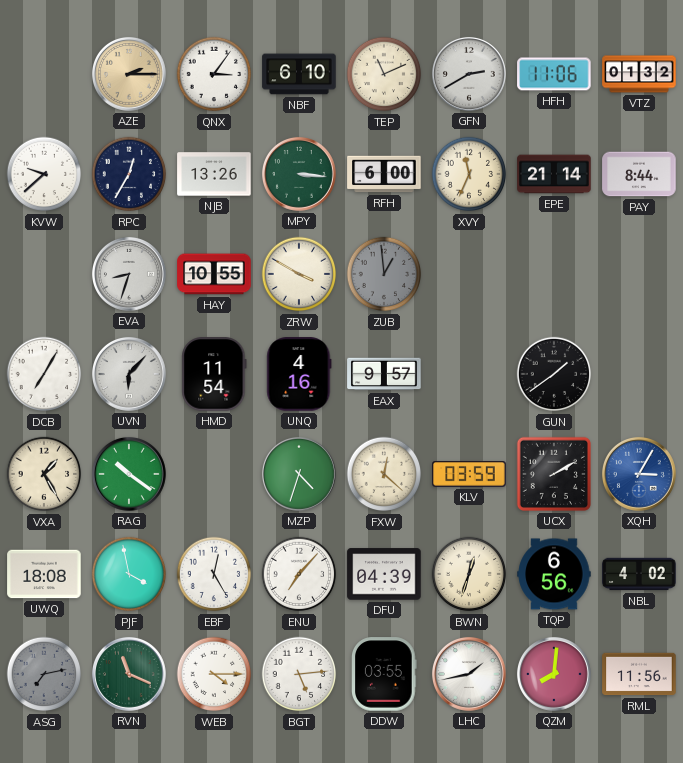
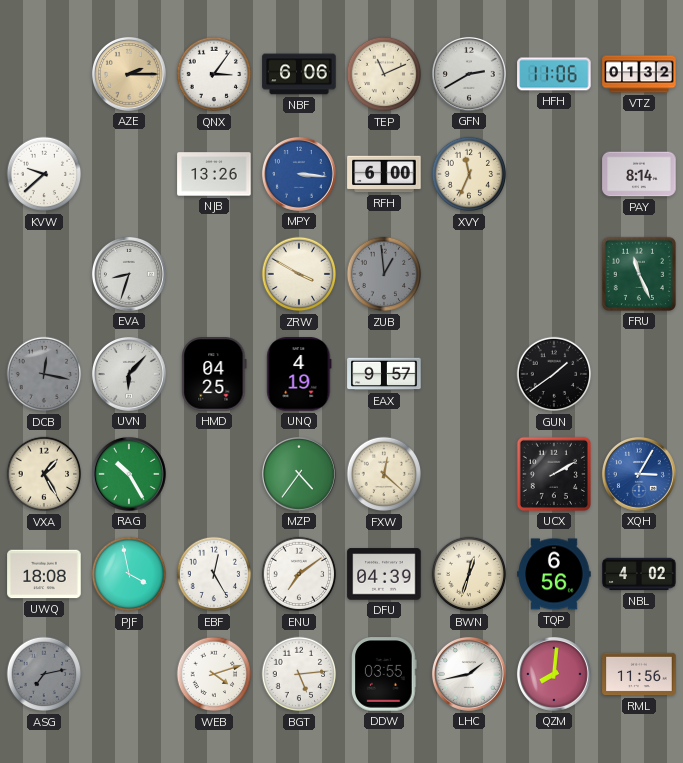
NBF: 6:10 -> 6:06 (299, 74)
RPC: 12:35 -> none (129, 174)
MPY dial: green -> blue (299, 174)
EPE: 21:14 -> none (554, 174)
PAY: 8:44 -> 8:14 (639, 174)
HAY: 10:55 -> none (214, 274)
FRU: none -> 11:26 (639, 274)
DCB: 7:05 -> 12:17 (44, 374)
DCB dial: white -> grey (44, 374)
HMD: 11:54 -> 04:25 (214, 374)
UNQ: 4:16 -> 4:19 (299, 374)
RAG: 10:21 -> 10:25 (129, 474)
MZP: 4:33 -> 4:36 (299, 474)
KLV: 03:59 -> none (469, 474)
ENU: 7:07 -> 7:09 (299, 574)
RVN: 11:19 -> none (129, 674)
WEB: 4:15 -> 4:12 (214, 674)
